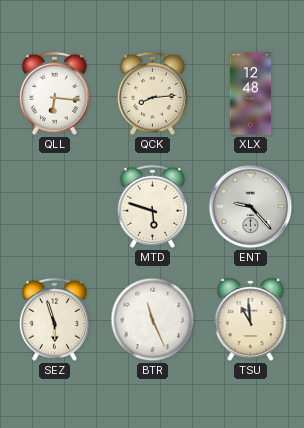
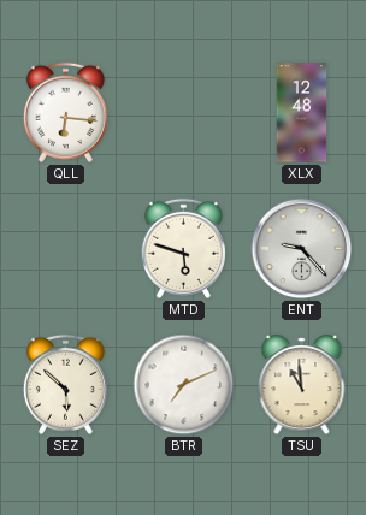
QCK: 8:14 -> none (152, 93)
SEZ: 5:57 -> 5:52 (65, 384)
BTR: 11:26 -> 7:11 (184, 385)
